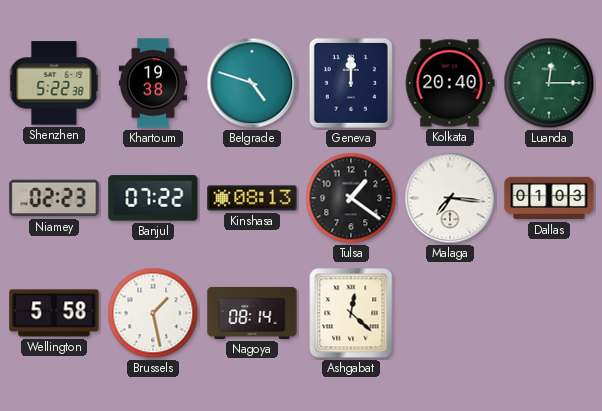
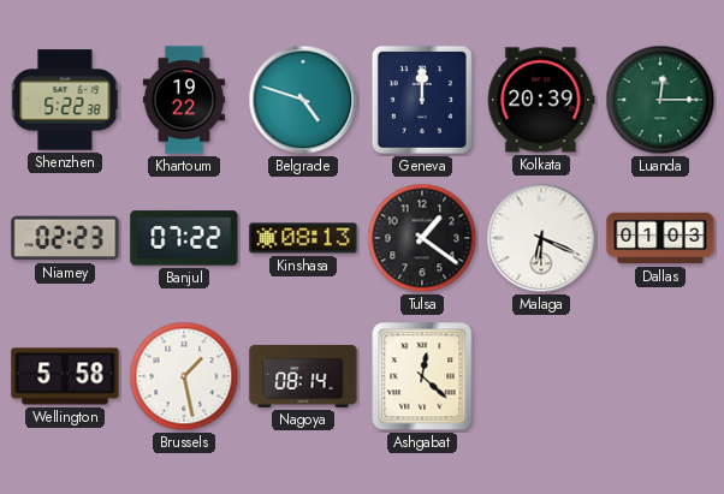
Khartoum: 19:38 -> 19:22 (184, 100)
Kolkata: 20:40 -> 20:39 (541, 100)
Malaga: 7:16 -> 6:19 (541, 238)
